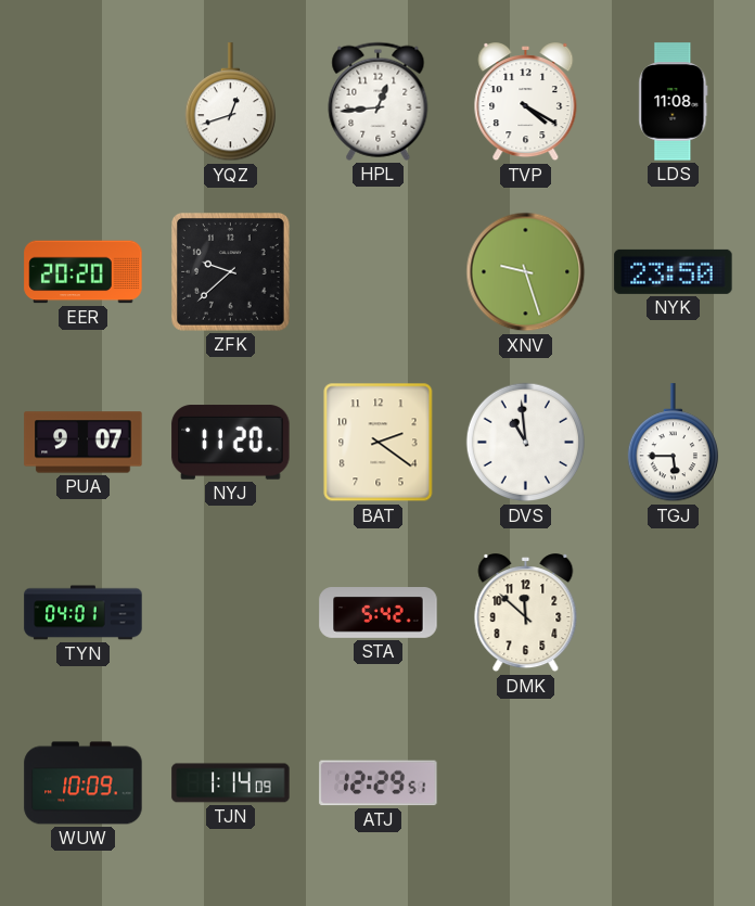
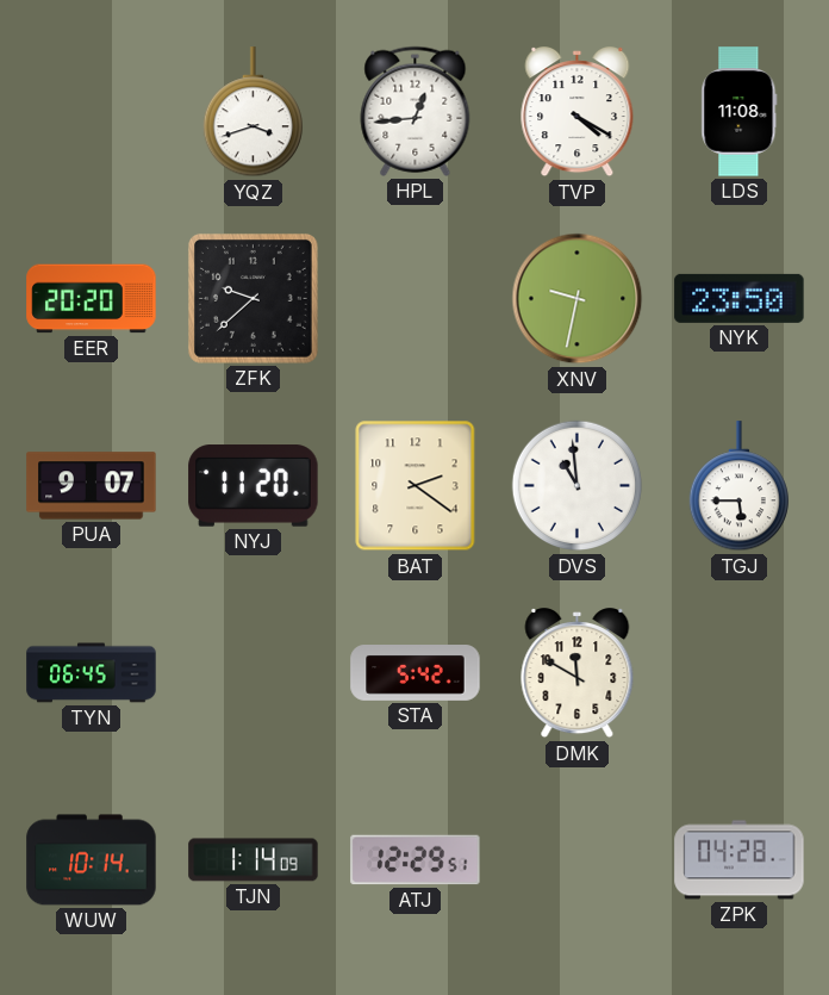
YQZ: 12:42 -> 3:42 (253, 112)
XNV: 9:27 -> 9:32 (578, 299)
TYN: 04:01 -> 06:45 (92, 673)
DMK: 11:52 -> 11:50 (578, 673)
WUW: 10:09 -> 10:14 (92, 860)
ZPK: none -> 04:28 (740, 860)
